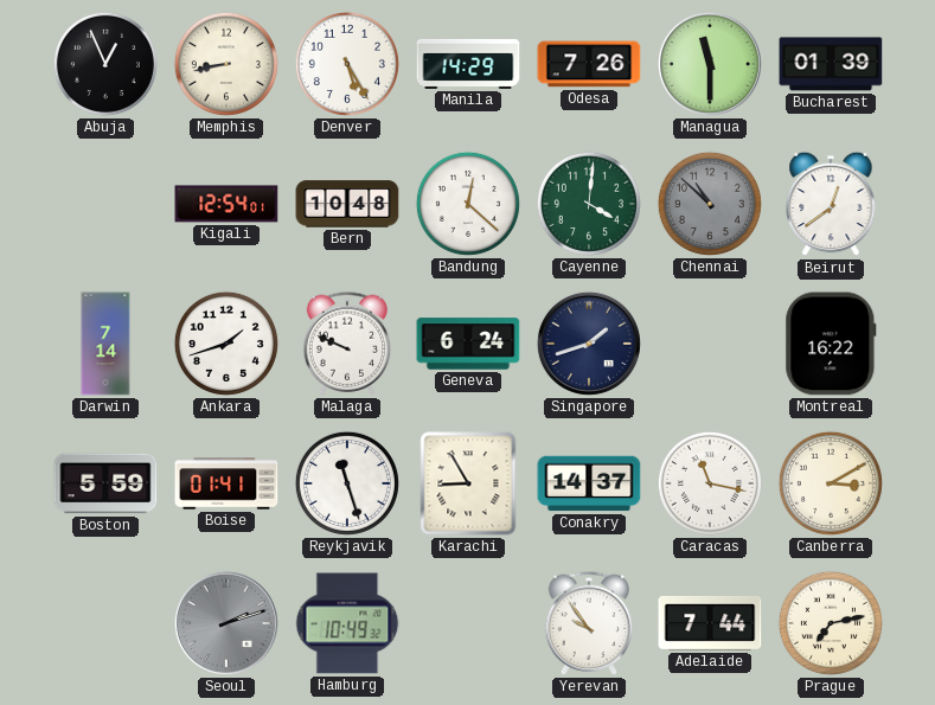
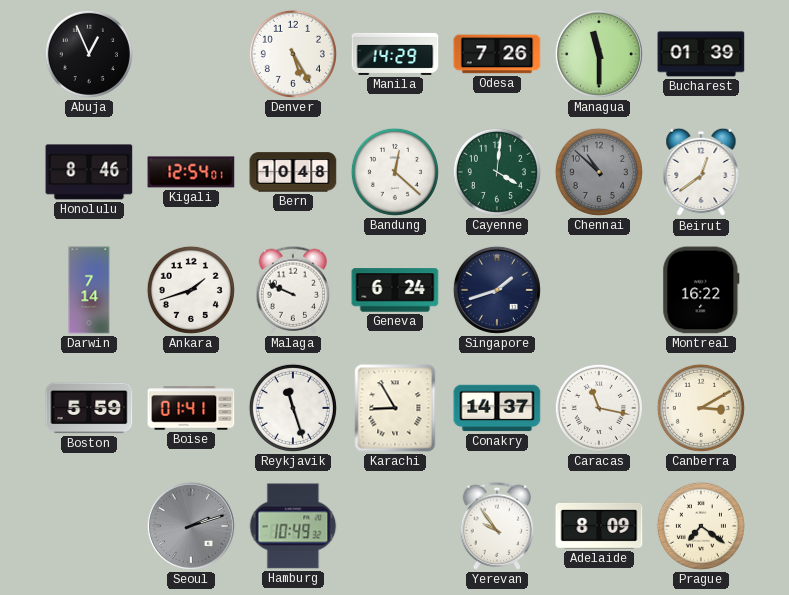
Memphis: 8:43 -> none (226, 64)
Honolulu: none -> 8:46 (89, 172)
Adelaide: 7:44 -> 8:09 (599, 526)
Prague: 7:13 -> 7:21 (701, 526)
